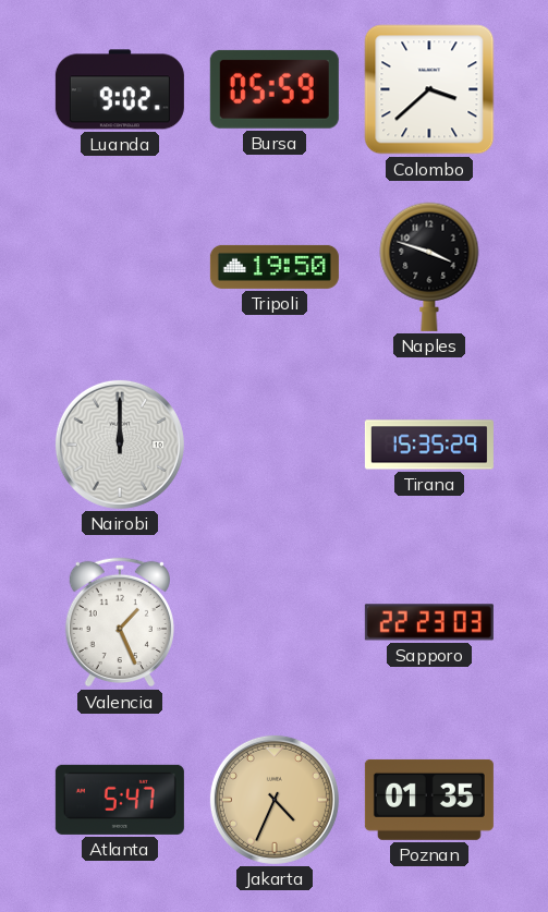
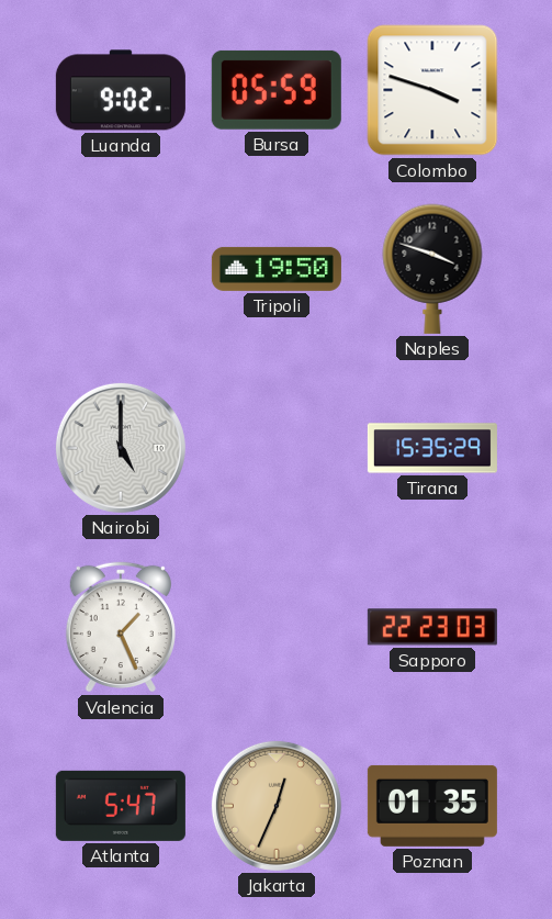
Colombo: 3:38 -> 3:48 (432, 90)
Nairobi: 12:00 -> 5:00 (121, 448)
Jakarta: 4:34 -> 12:34 (277, 806)
